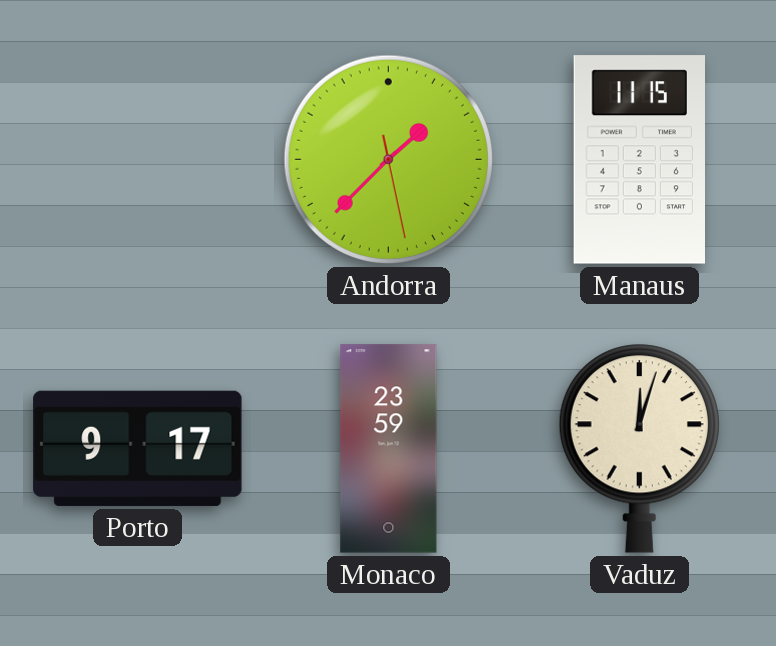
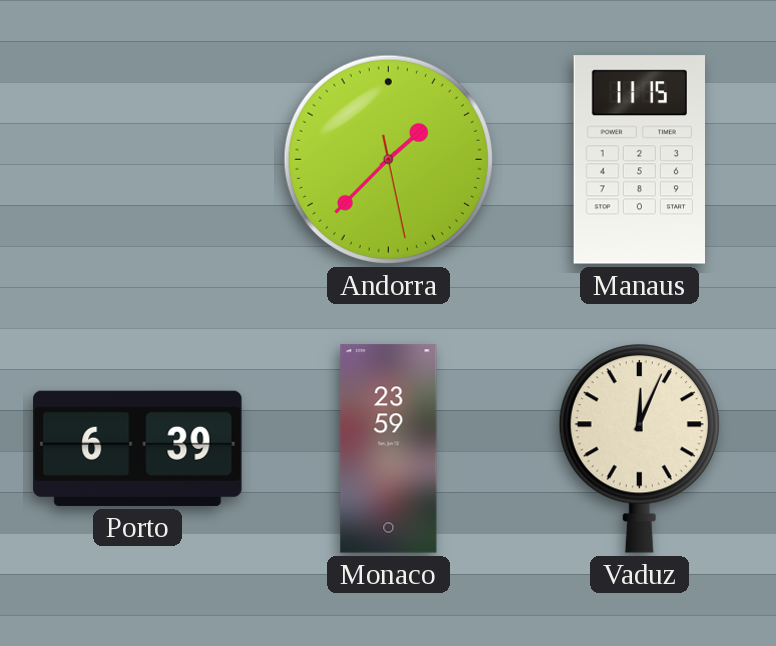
Porto: 9:17 -> 6:39 (138, 448)
Vaduz: 12:03 -> 12:04 (639, 448)
